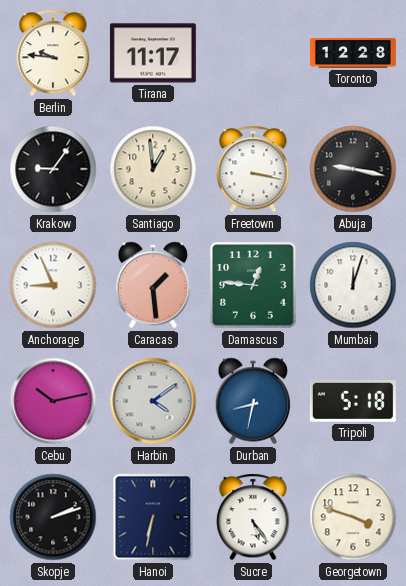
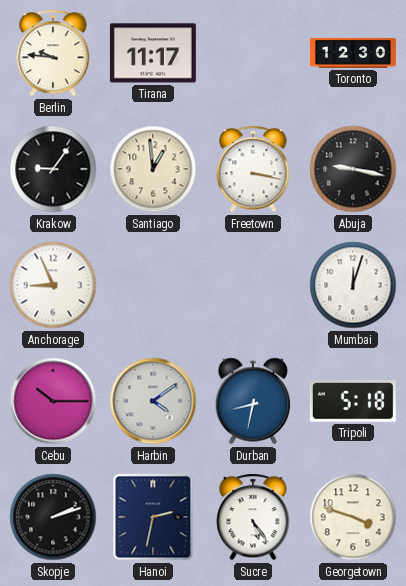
Toronto: 12:28 -> 12:30 (353, 53)
Caracas: 1:29 -> none (153, 285)
Damascus: 12:46 -> none (253, 285)
Cebu: 10:13 -> 10:15 (53, 401)
Hanoi: 6:32 -> 2:32 (153, 517)
